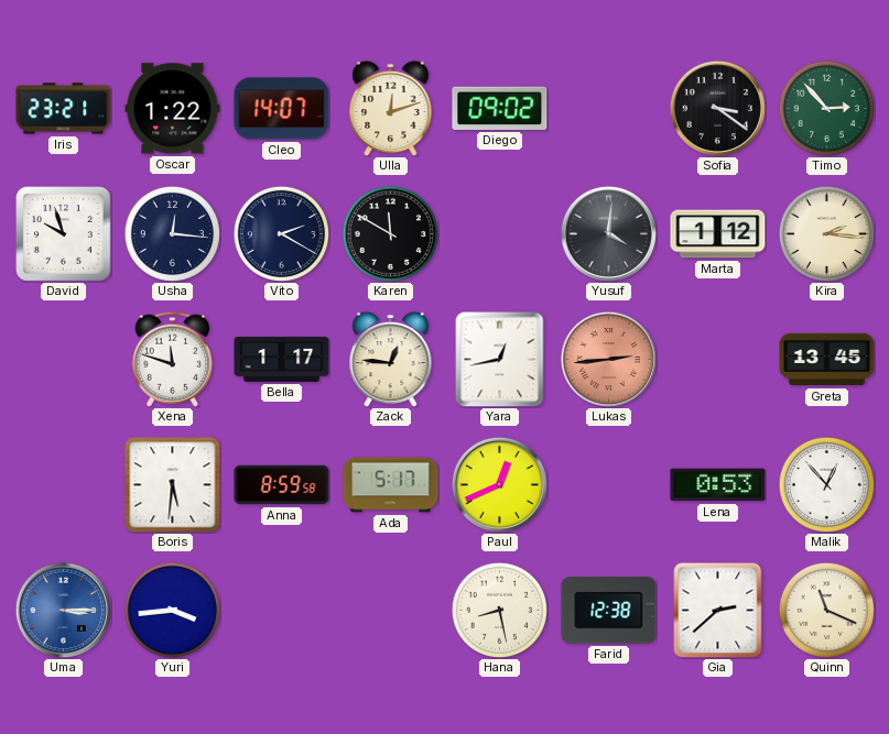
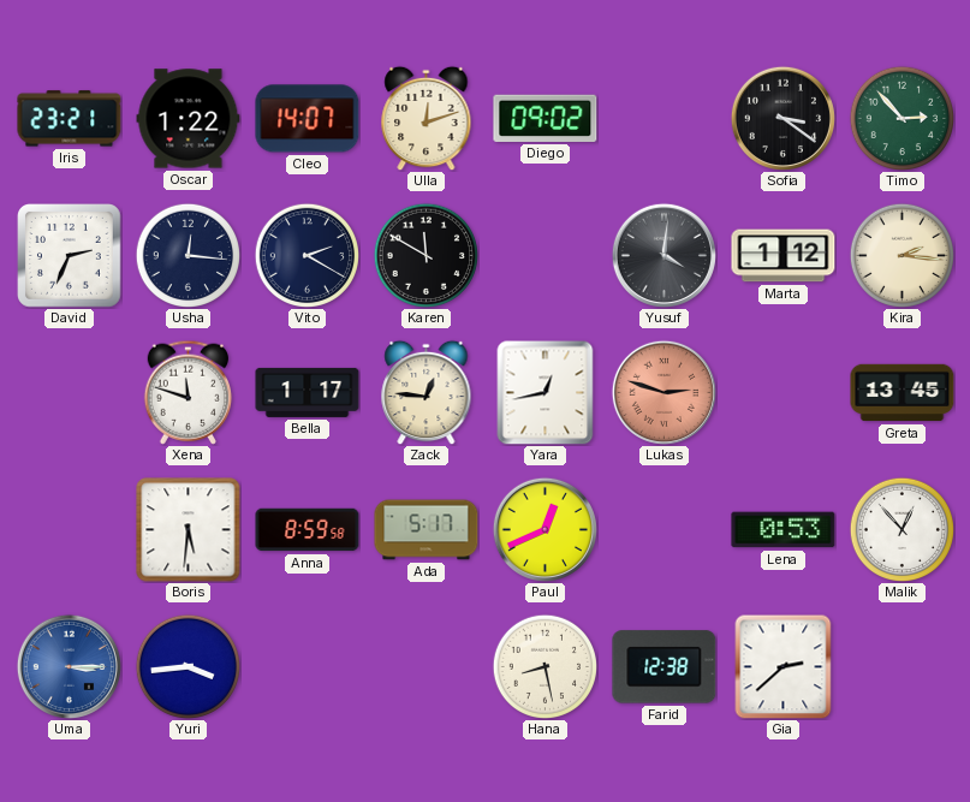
David: 9:57 -> 2:34 (70, 256)
Lukas: 2:44 -> 2:48 (663, 392)
Quinn: 11:19 -> none (826, 610)
